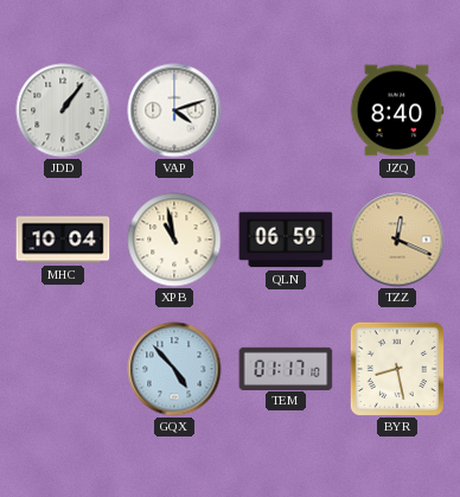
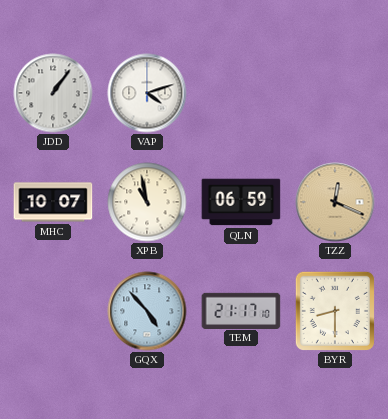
JZQ: 8:40 -> none (397, 110)
MHC: 10:04 -> 10:07 (53, 202)
TEM: 01:17 -> 21:17 (241, 310)
BYR: 8:28 -> 8:30 (335, 311)
